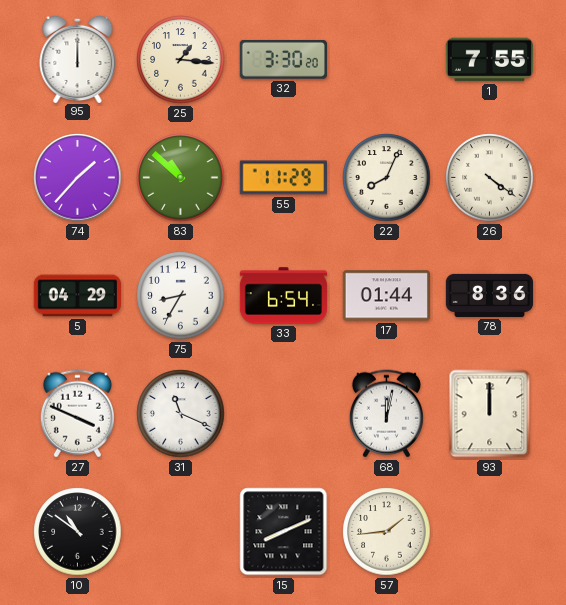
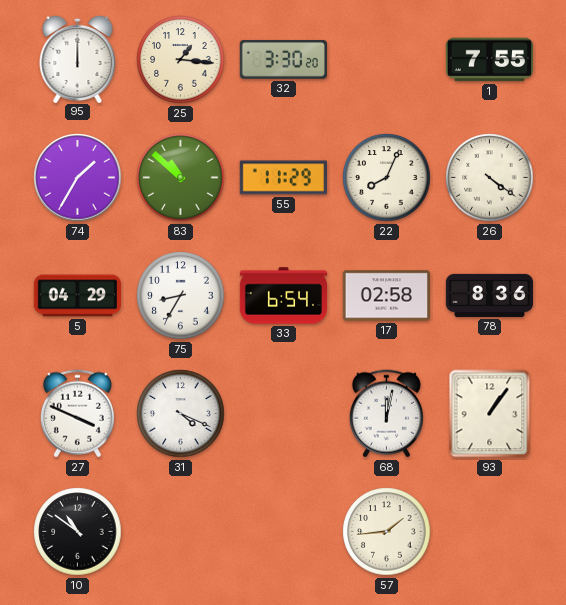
74: 1:37 -> 1:35 (78, 178)
17: 01:44 -> 02:58 (386, 296)
31: 11:19 -> 4:19 (181, 414)
93: 12:00 -> 1:06 (490, 414)
15: 8:11 -> none (284, 532)
